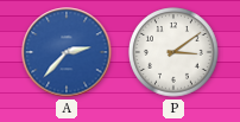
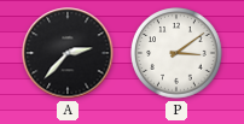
A dial: blue -> black (68, 53)
